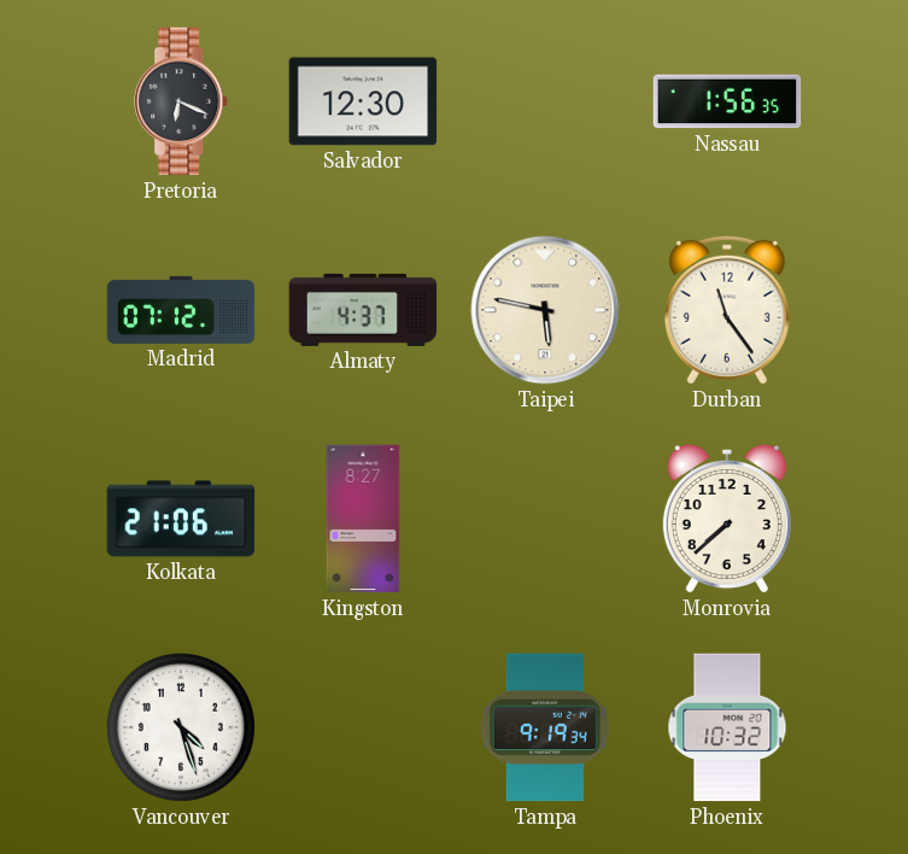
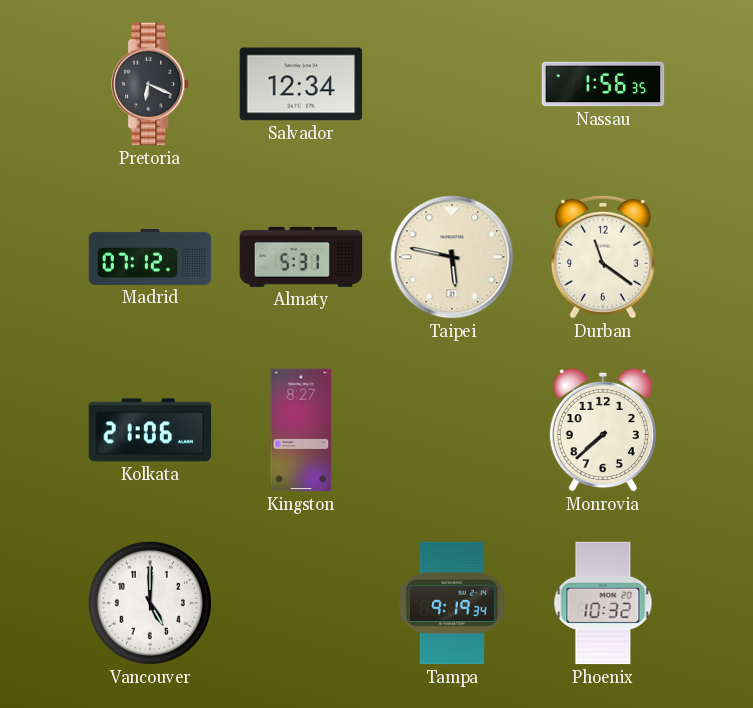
Salvador: 12:30 -> 12:34 (301, 84)
Almaty: 4:37 -> 5:31 (301, 257)
Durban: 11:24 -> 11:21 (603, 257)
Vancouver: 4:27 -> 5:00 (150, 603)
